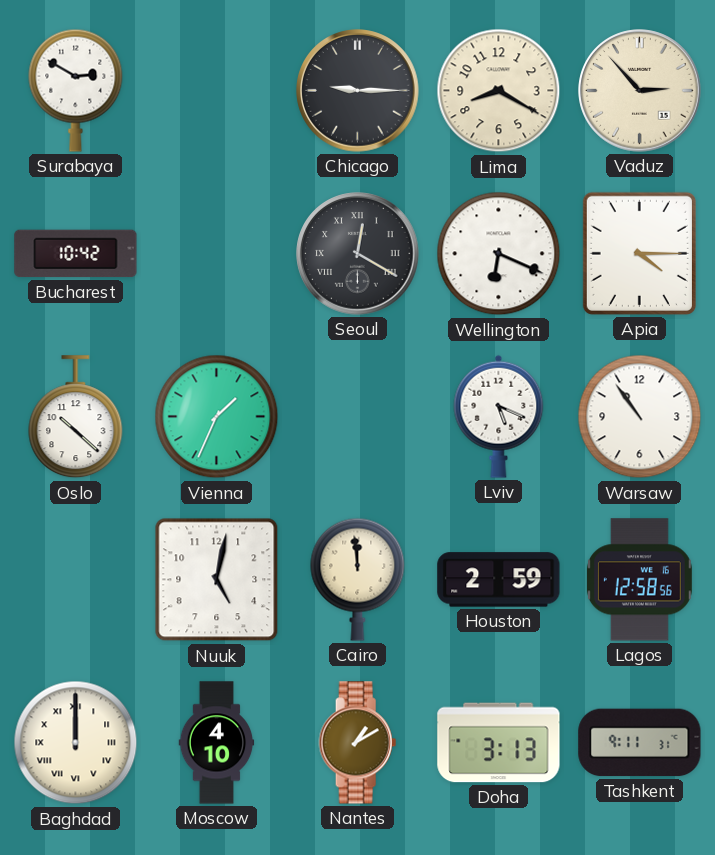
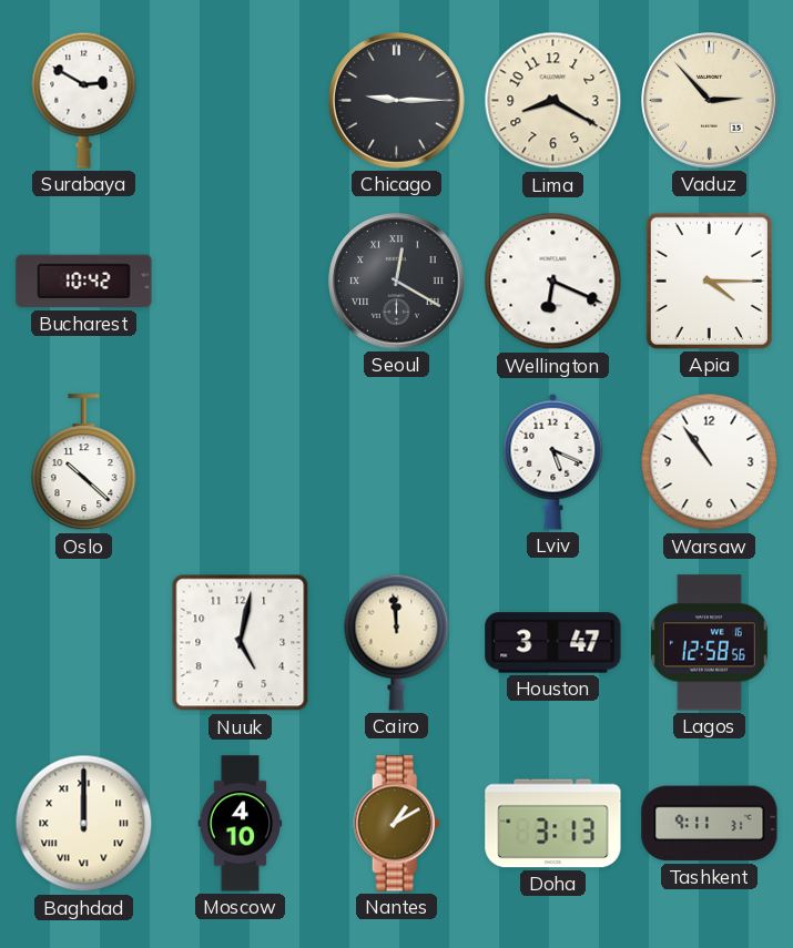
Vienna: 1:34 -> none (217, 417)
Houston: 2:59 -> 3:47 (553, 643)
